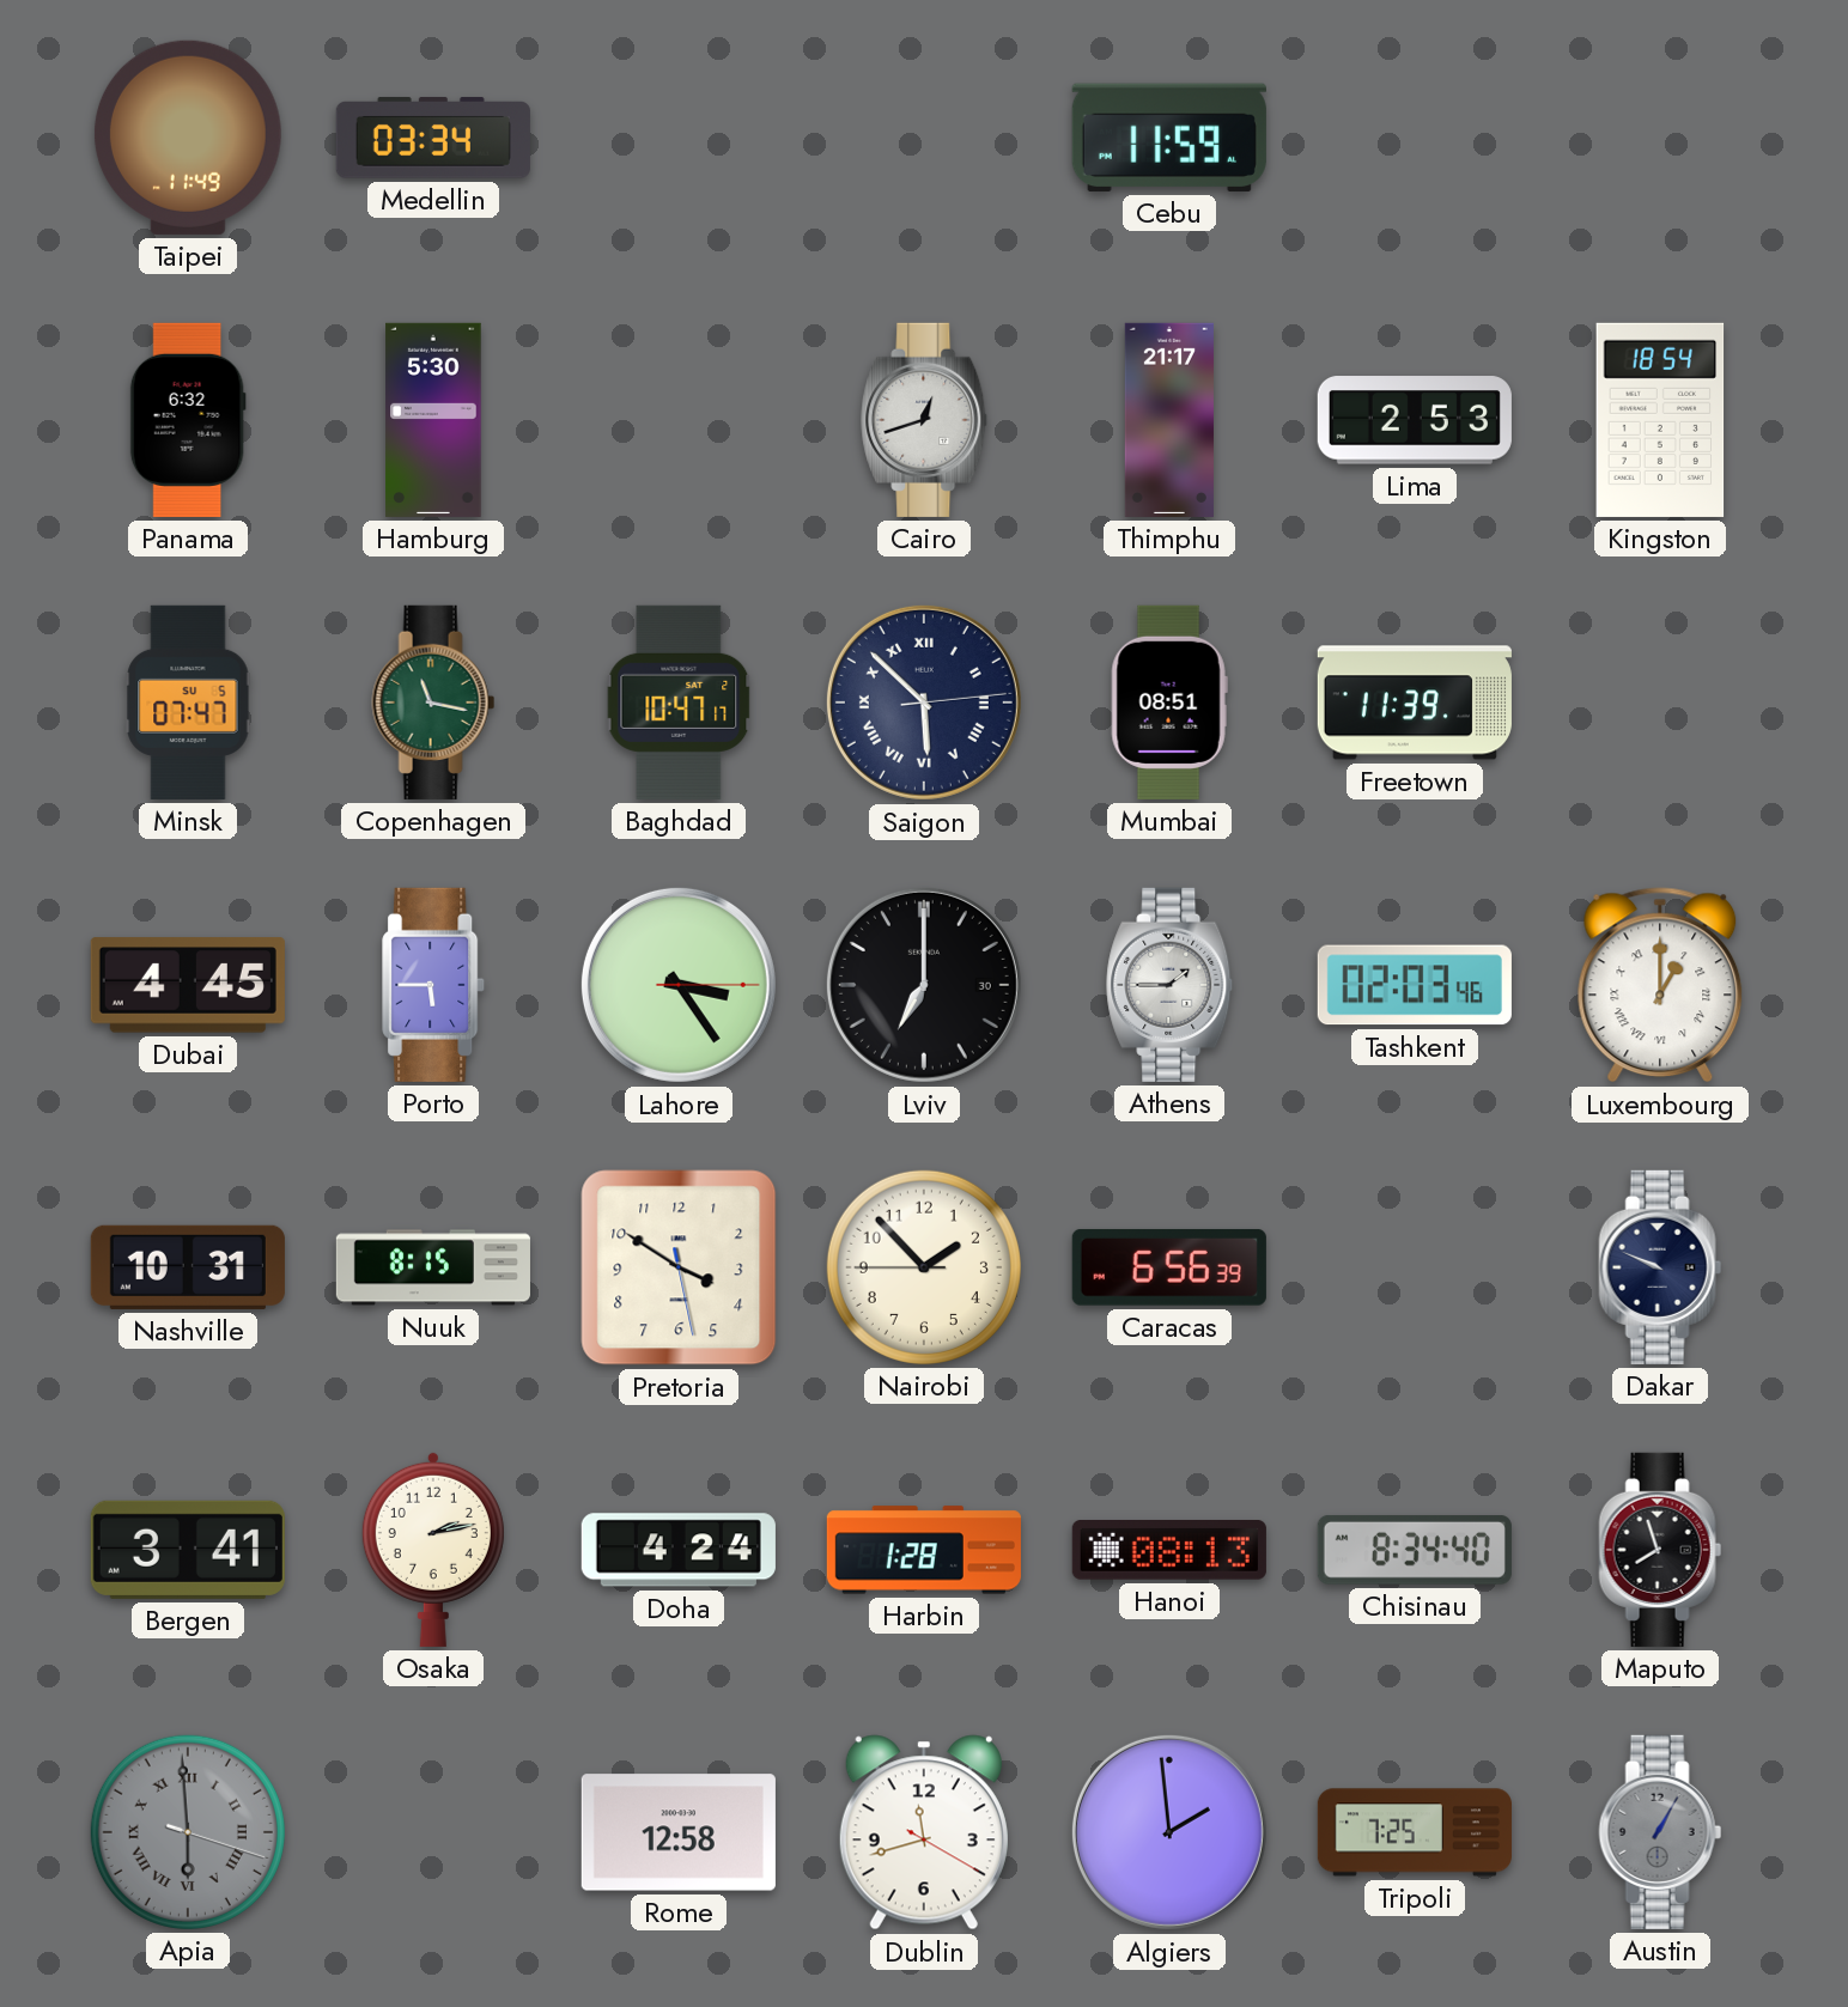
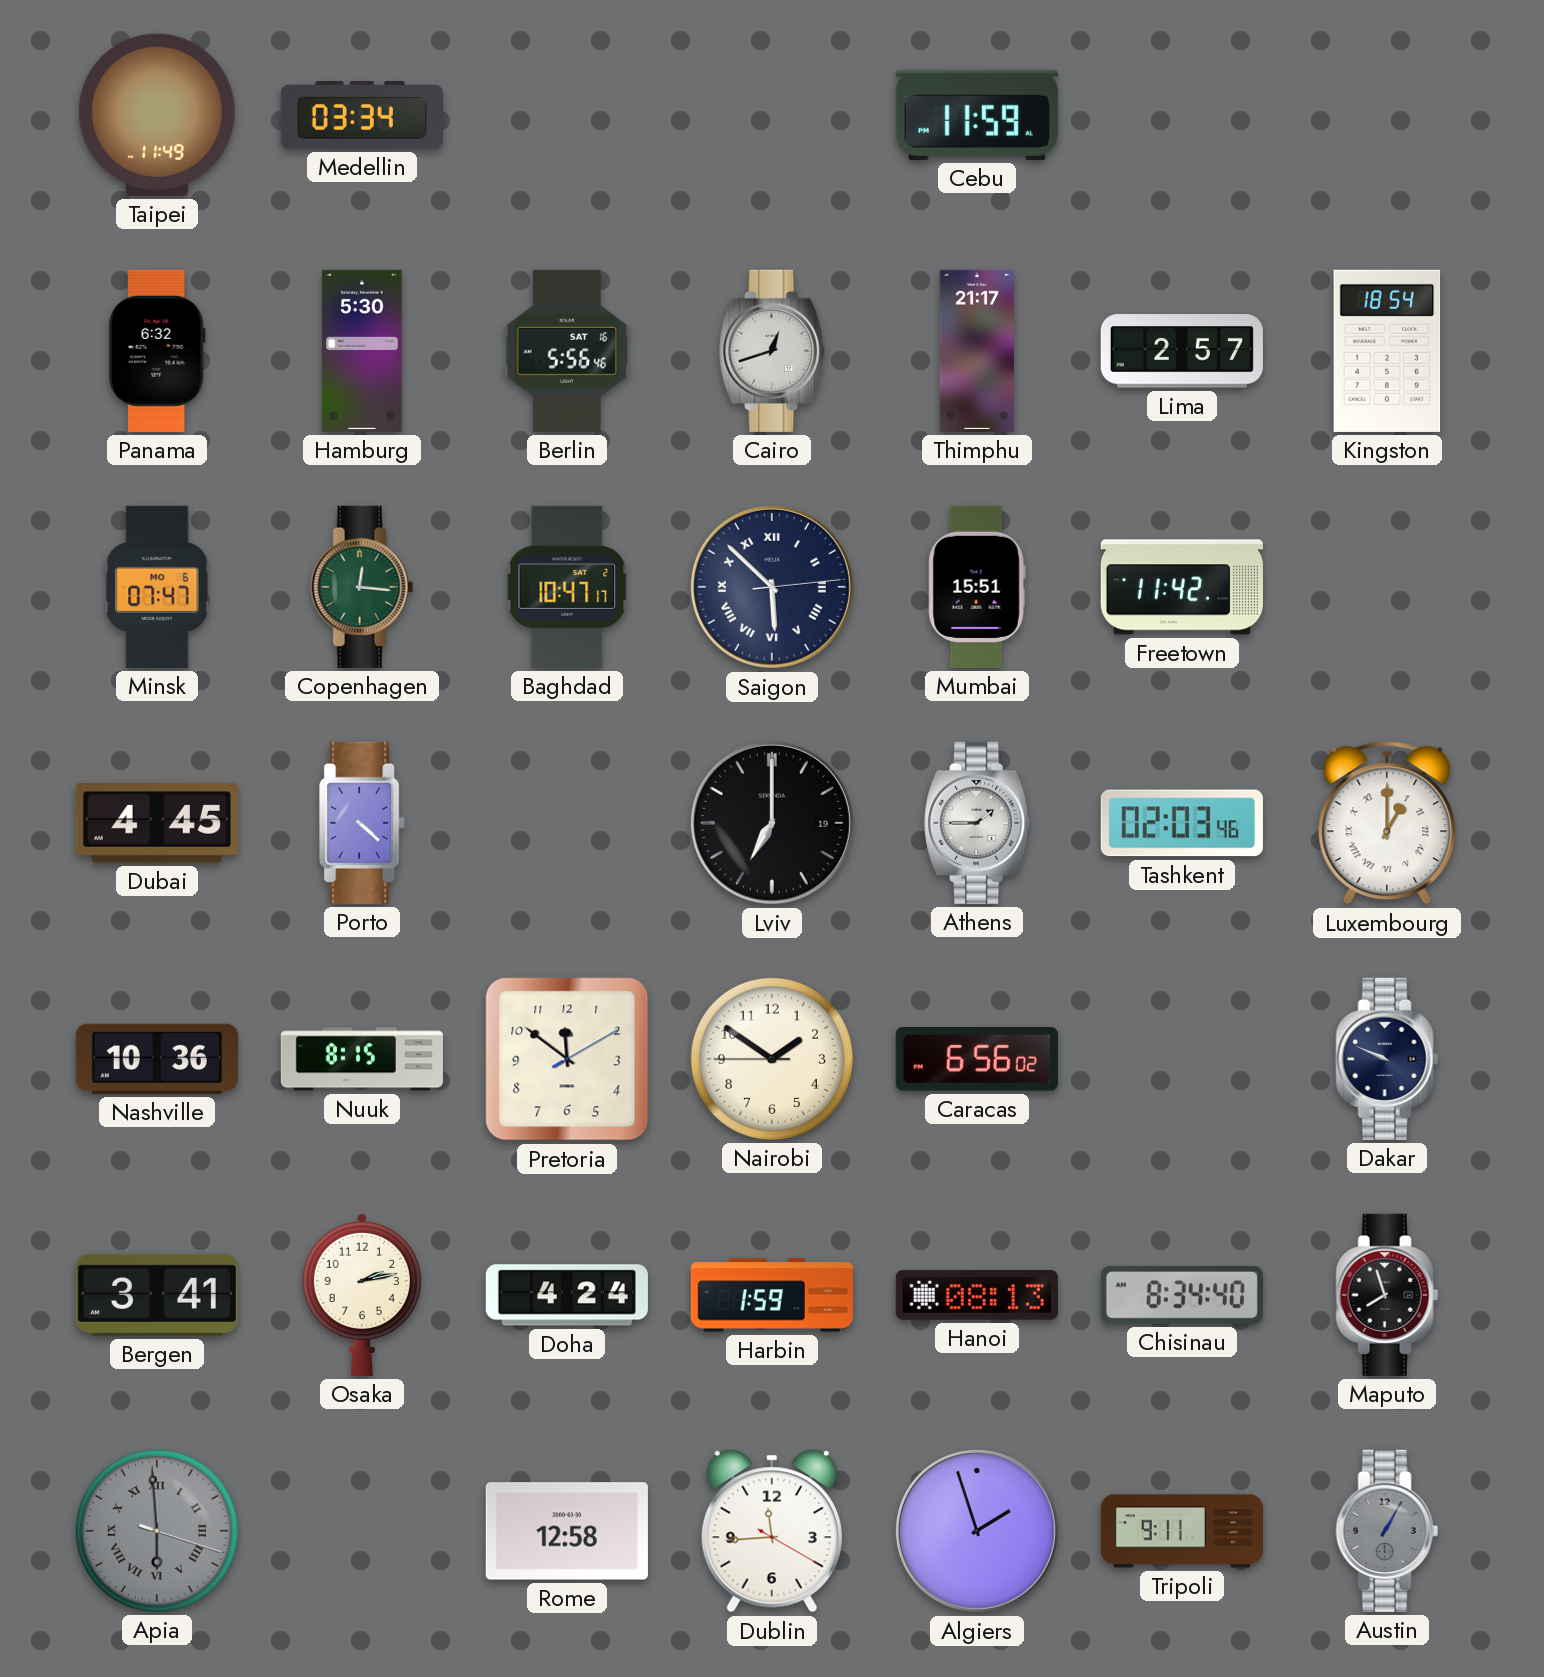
Berlin: none -> 5:56 (567, 351)
Lima: 2:53 -> 2:57 (1182, 351)
Minsk date: SU 5 -> MO 6 (157, 587)
Copenhagen: 11:17 -> 12:16 (362, 587)
Mumbai: 08:51 -> 15:51 (977, 587)
Freetown: 11:39 -> 11:42 (1182, 587)
Porto: 5:45 -> 4:22 (363, 823)
Lahore: 3:24 -> none (679, 985)
Lviv date: 30 -> 19 (772, 823)
Nashville: 10:31 -> 10:36 (157, 1059)
Pretoria: 3:50 -> 11:51 (567, 1059)
Nairobi: 1:52 -> 1:50 (772, 1059)
Caracas: 6:56:39 -> 6:56:02 (977, 1059)
Harbin: 1:28 -> 1:59 (772, 1295)
Dublin: 11:42 -> 11:44 (772, 1531)
Algiers: 1:59 -> 1:57 (977, 1531)
Tripoli: 7:25 -> 9:11 (1182, 1531)
